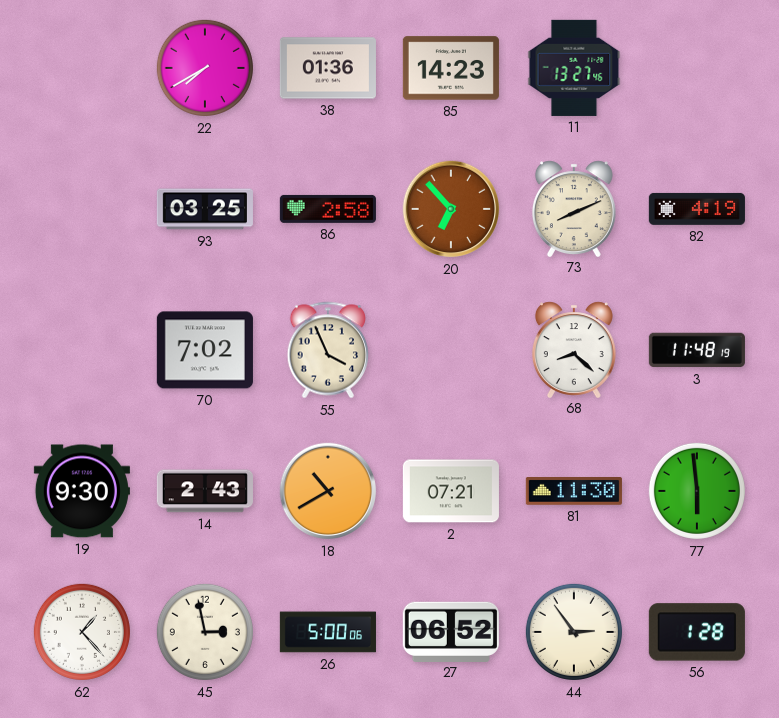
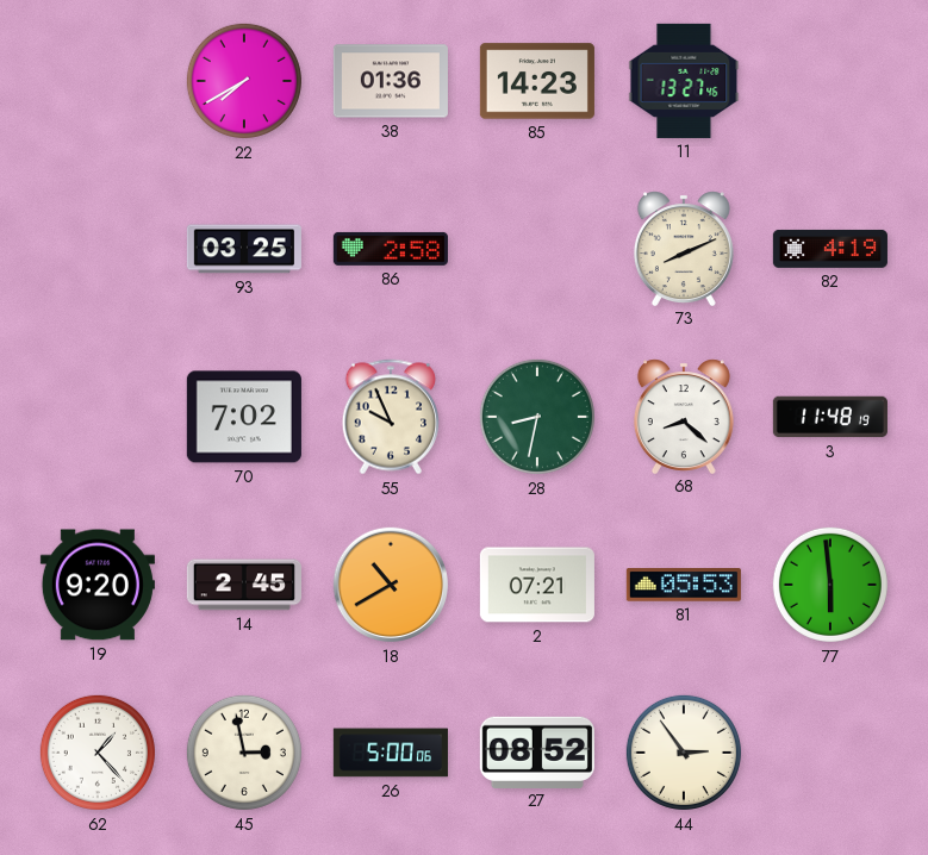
20: 6:53 -> none (451, 209)
55: 3:56 -> 9:56 (391, 417)
28: none -> 8:32 (537, 417)
19: 9:30 -> 9:20 (98, 585)
14: 2:43 -> 2:45 (244, 585)
81: 11:30 -> 05:53 (684, 585)
27: 06:52 -> 08:52 (537, 751)
56: 1:28 -> none (697, 632)
